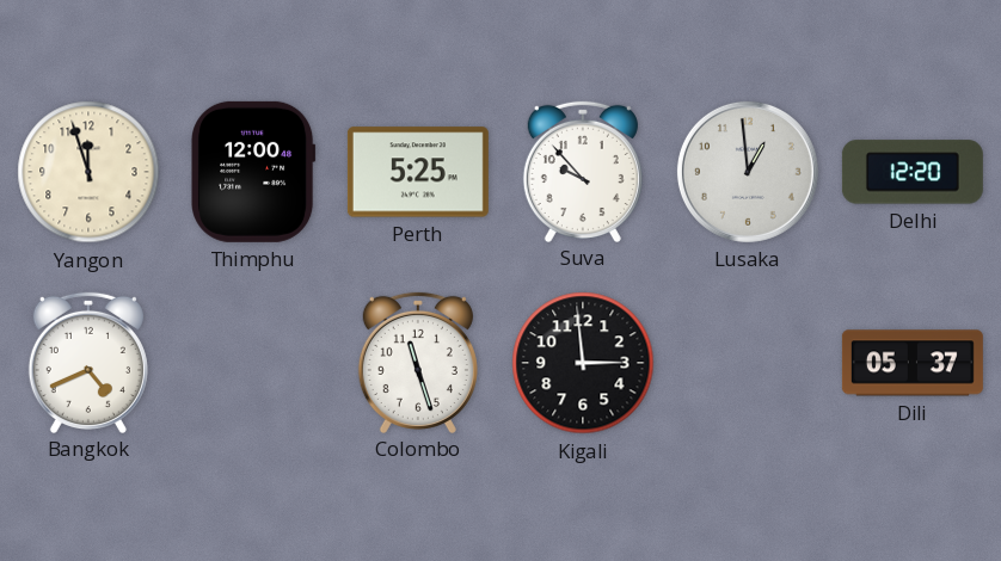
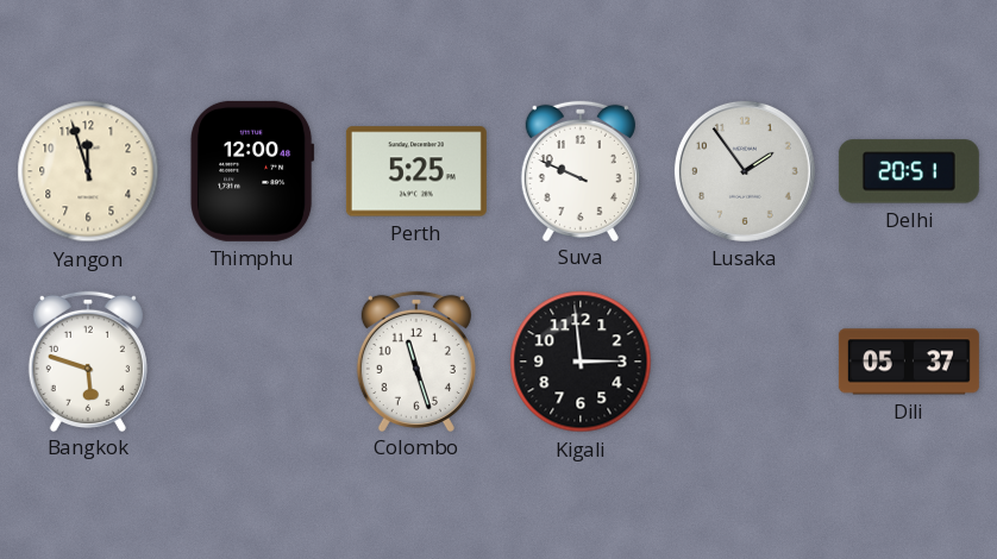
Suva: 9:53 -> 9:49 (581, 170)
Lusaka: 12:59 -> 1:54 (745, 171)
Delhi: 12:20 -> 20:51 (909, 171)
Bangkok: 4:41 -> 5:48 (88, 360)
